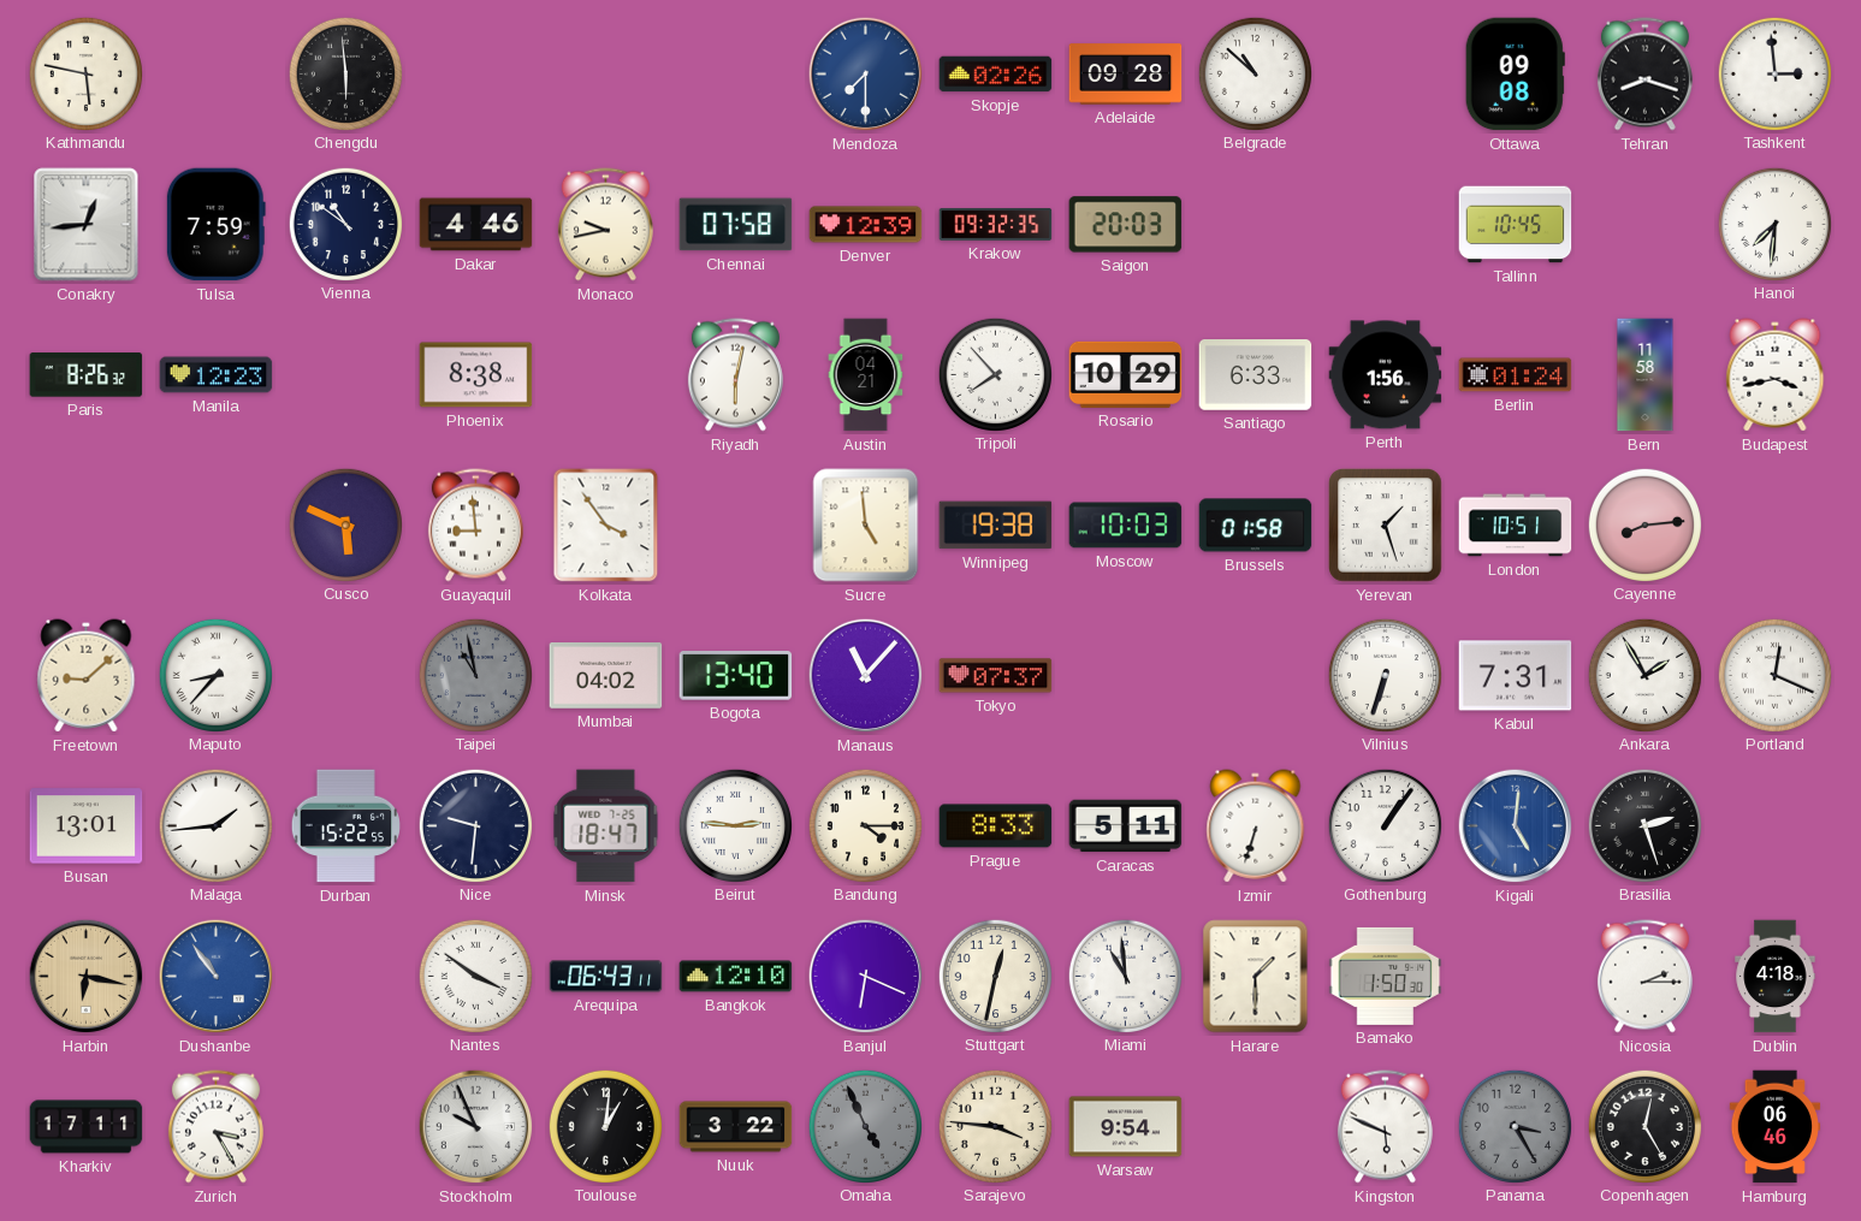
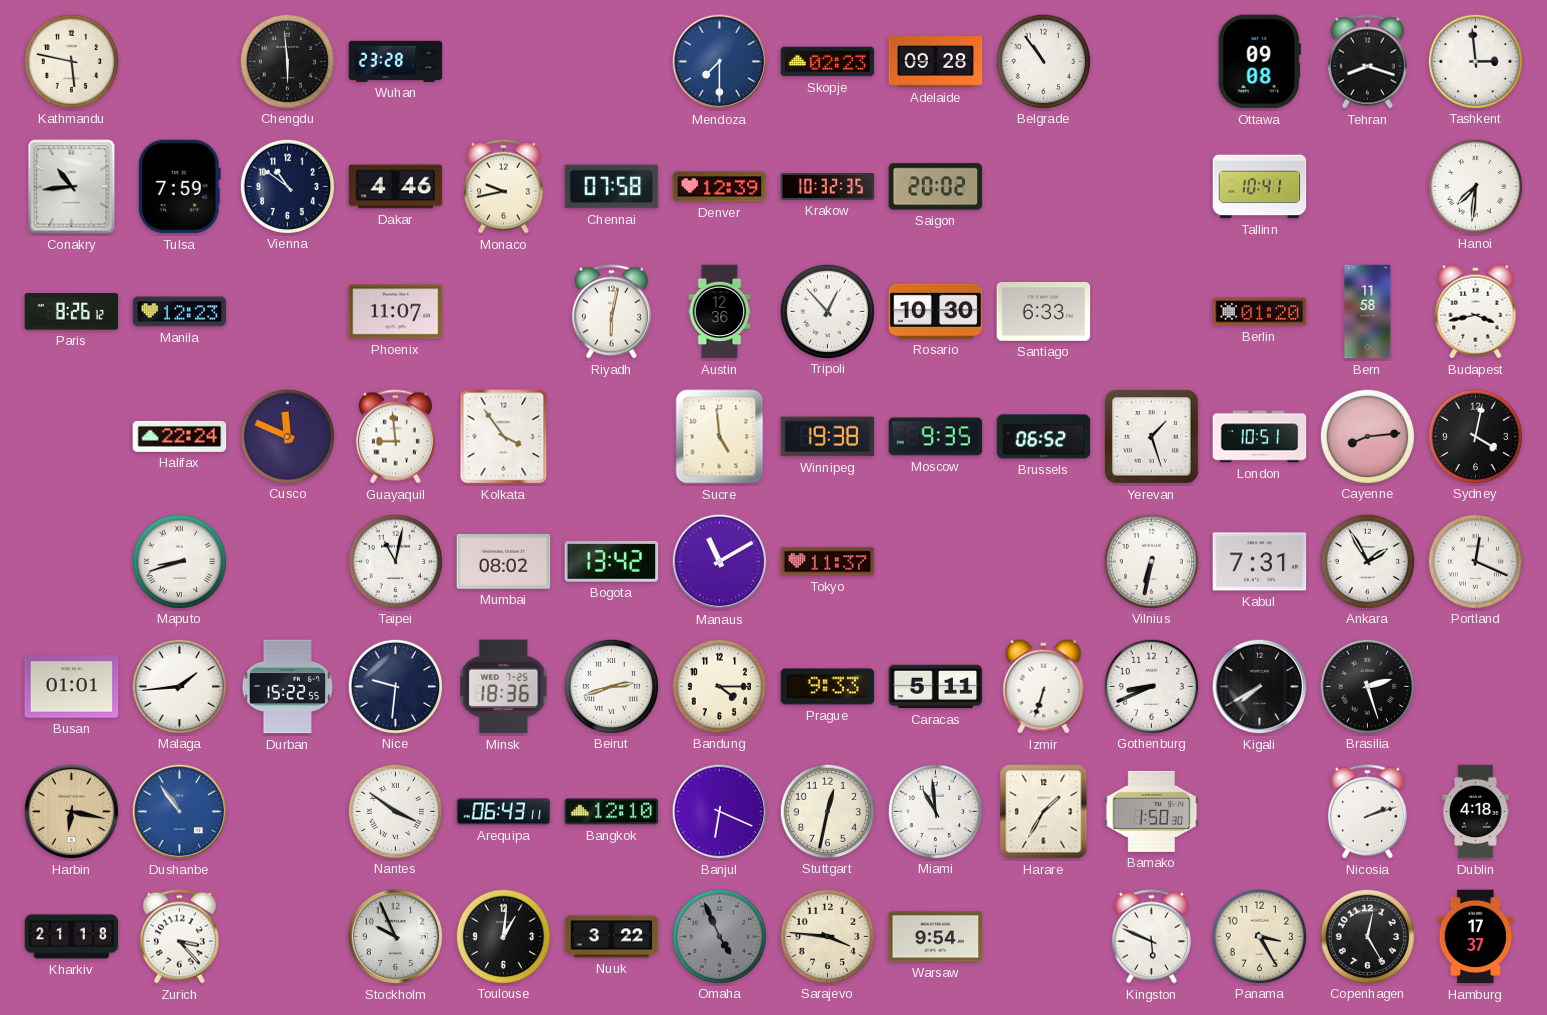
Wuhan: none -> 23:28 (396, 61)
Skopje: 02:26 -> 02:23 (828, 62)
Belgrade: 10:52 -> 10:54 (1043, 61)
Conakry: 12:44 -> 10:44 (72, 187)
Krakow: 09:32 -> 10:32 (828, 187)
Saigon: 20:03 -> 20:02 (936, 187)
Tallinn: 10:45 -> 10:41 (1260, 187)
Paris: 8:26:32 -> 8:26:12 (72, 312)
Phoenix: 8:38 -> 11:07 (396, 312)
Austin: 04:21 -> 12:36 (720, 312)
Tripoli: 7:53 -> 12:53 (827, 311)
Rosario: 10:29 -> 10:30 (936, 311)
Perth: 1:56 -> none (1386, 375)
Berlin: 01:24 -> 01:20 (1260, 312)
Halifax: none -> 22:24 (180, 436)
Cusco: 5:49 -> 11:49 (287, 436)
Moscow: 10:03 -> 9:35 (936, 437)
Brussels: 01:58 -> 06:52 (1044, 437)
Sydney: none -> 4:02 (1475, 436)
Freetown: 9:08 -> none (87, 676)
Maputo: 8:37 -> 8:42 (179, 561)
Taipei: 10:58 -> 11:02 (395, 561)
Taipei dial: grey -> white (395, 561)
Mumbai: 04:02 -> 08:02 (504, 562)
Bogota: 13:40 -> 13:42 (612, 562)
Manaus: 11:07 -> 11:10 (720, 562)
Tokyo: 07:37 -> 11:37 (828, 562)
Vilnius: 6:33 -> 6:32 (1151, 561)
Busan: 13:01 -> 01:01 (72, 687)
Minsk: 18:47 -> 18:36 (504, 687)
Beirut: 2:46 -> 2:42 (611, 686)
Prague: 8:33 -> 9:33 (828, 687)
Gothenburg: 1:06 -> 8:41 (1151, 686)
Kigali: 5:01 -> 7:40 (1260, 687)
Kigali dial: blue -> black (1260, 687)
Harare: 1:30 -> 1:35 (1044, 812)
Nicosia: 2:15 -> 2:12 (1367, 812)
Kharkiv: 17:11 -> 21:18 (72, 937)
Zurich: 3:25 -> 3:23 (179, 937)
Panama dial: grey -> cream (1259, 936)
Hamburg: 06:46 -> 17:37 (1476, 937)
